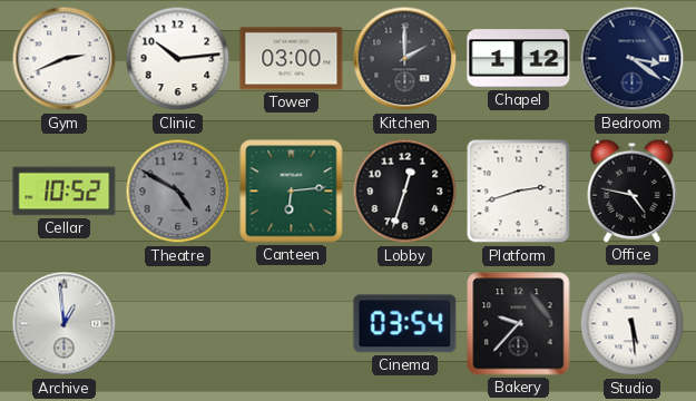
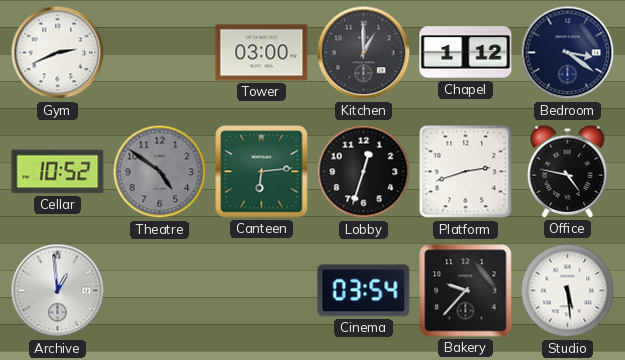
Clinic: 10:14 -> none (178, 59)
Kitchen: 2:00 -> 1:00 (364, 53)
Theatre: 4:50 -> 4:51 (160, 172)
